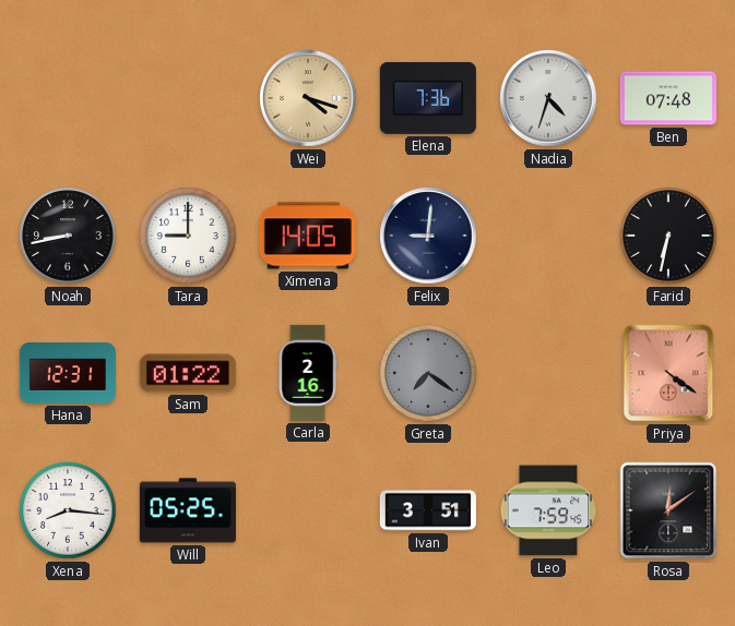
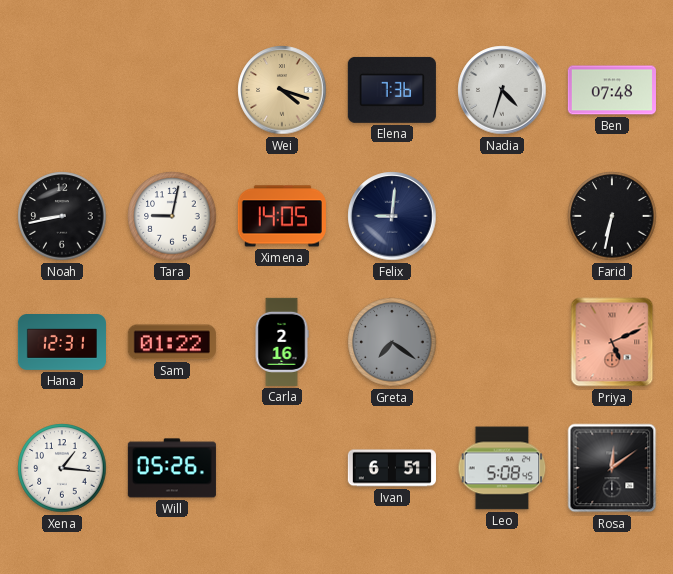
Tara: 9:00 -> 9:02 (172, 216)
Priya: 4:21 -> 5:11 (612, 342)
Xena: 8:16 -> 1:16 (62, 468)
Will: 05:25 -> 05:26 (172, 468)
Ivan: 3:51 -> 6:51 (392, 468)
Leo: 7:59 -> 5:08 (502, 468)
